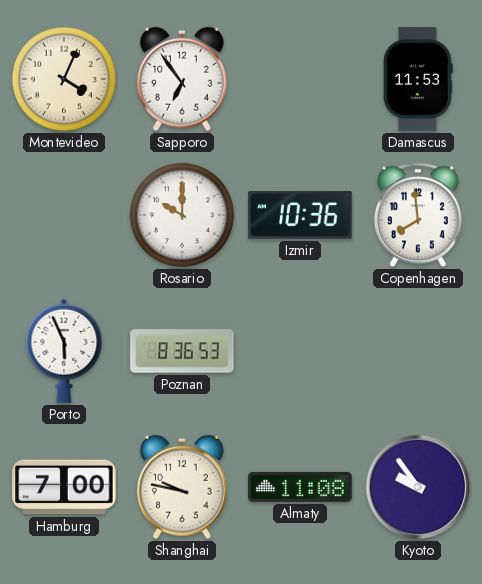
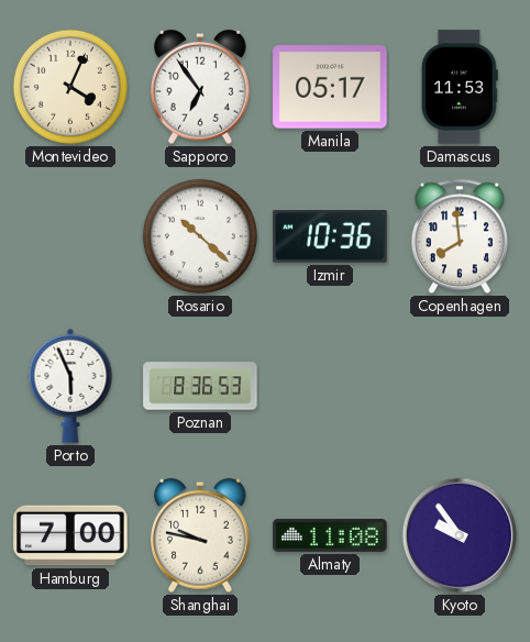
Manila: none -> 05:17 (330, 87)
Rosario: 10:00 -> 10:22 (200, 236)
